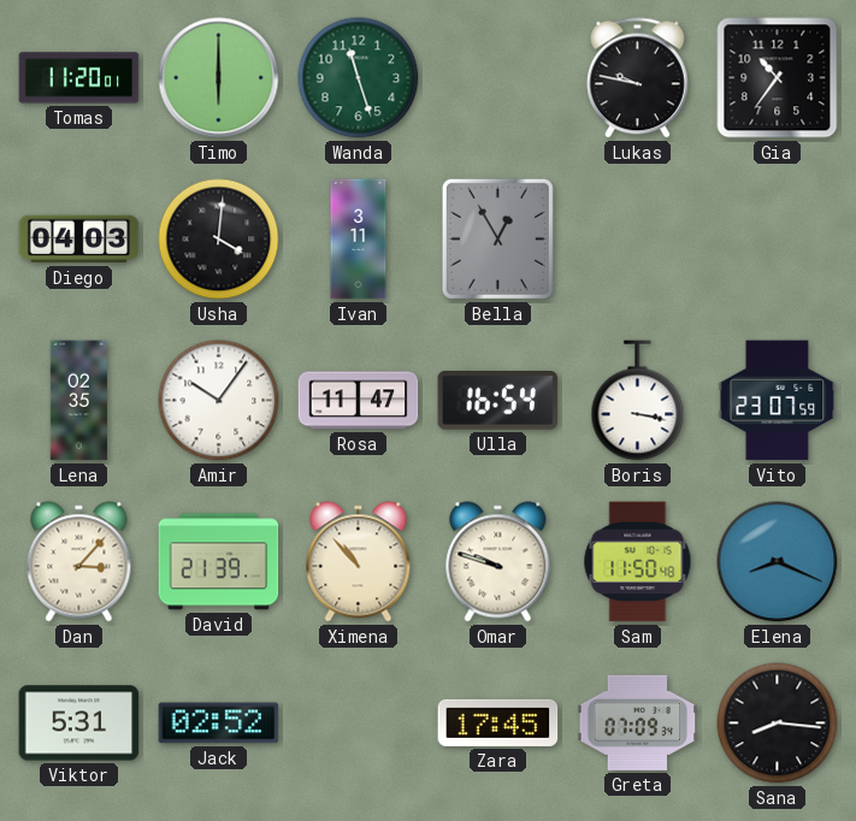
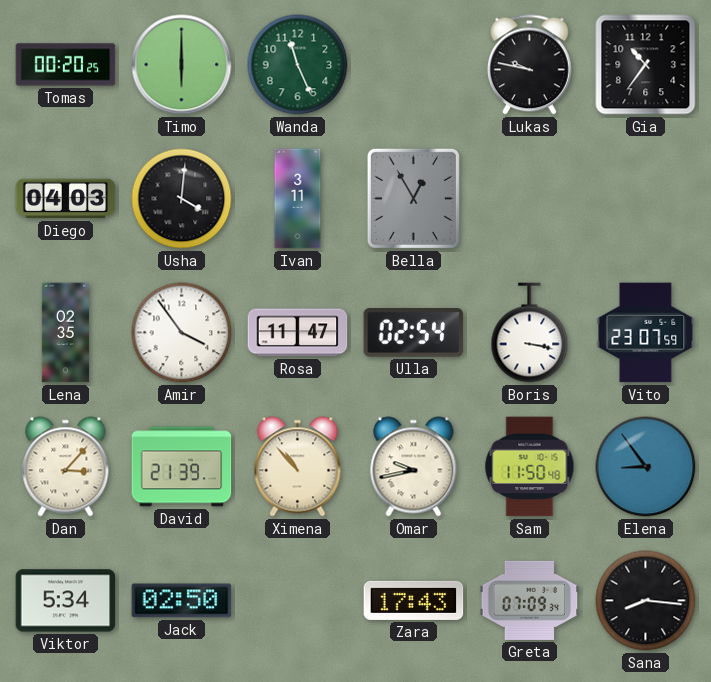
Tomas: 11:20 -> 00:20 (66, 65)
Wanda: 11:27 -> 11:26 (298, 65)
Amir: 10:06 -> 3:54 (182, 333)
Ulla: 16:54 -> 02:54 (414, 333)
Omar: 9:48 -> 9:43 (414, 467)
Elena: 8:19 -> 8:54 (646, 467)
Viktor: 5:31 -> 5:34 (66, 601)
Jack: 02:52 -> 02:50 (182, 601)
Zara: 17:45 -> 17:43 (414, 600)
